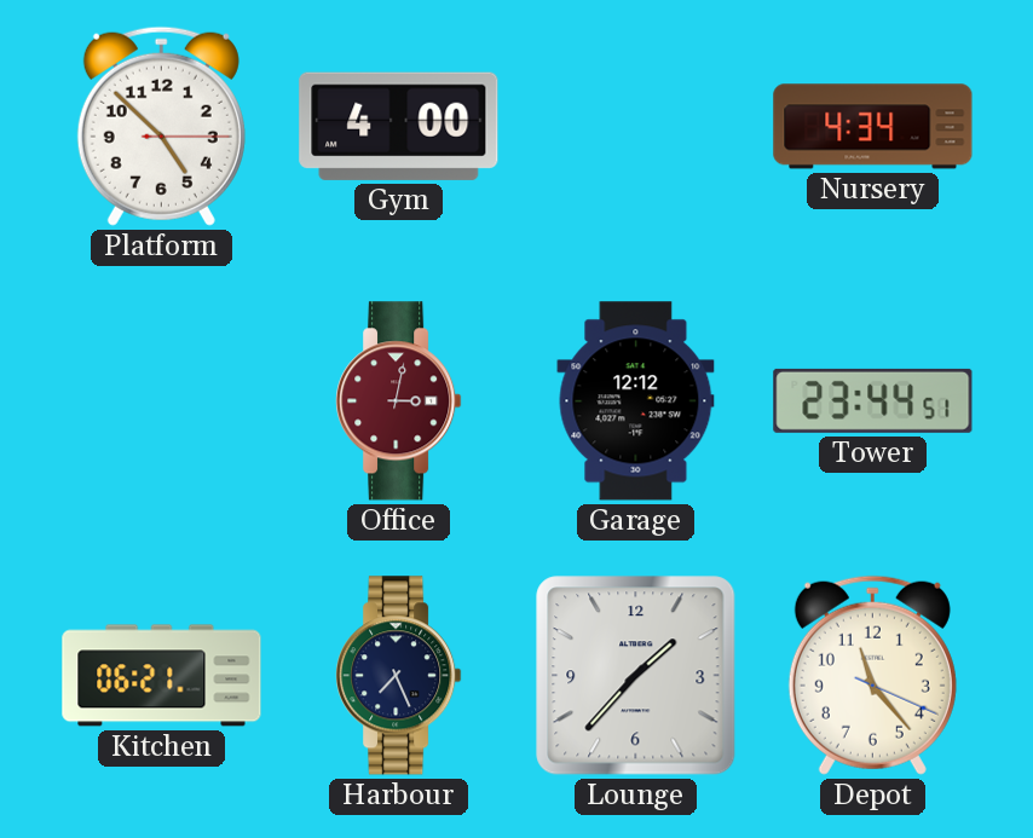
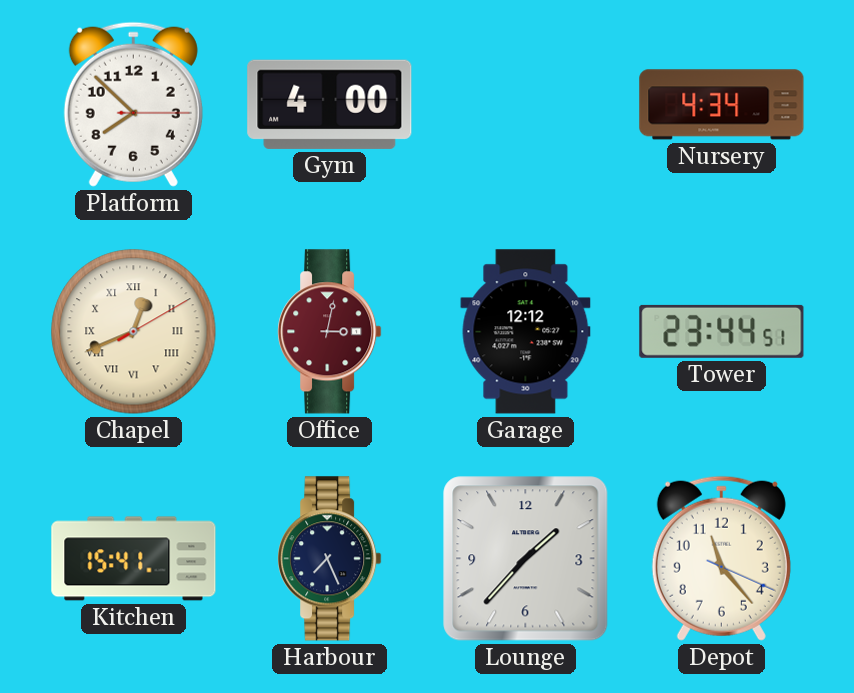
Platform: 4:52 -> 7:52 (133, 104)
Chapel: none -> 12:41 (134, 332)
Kitchen: 06:21 -> 15:41 (134, 559)
